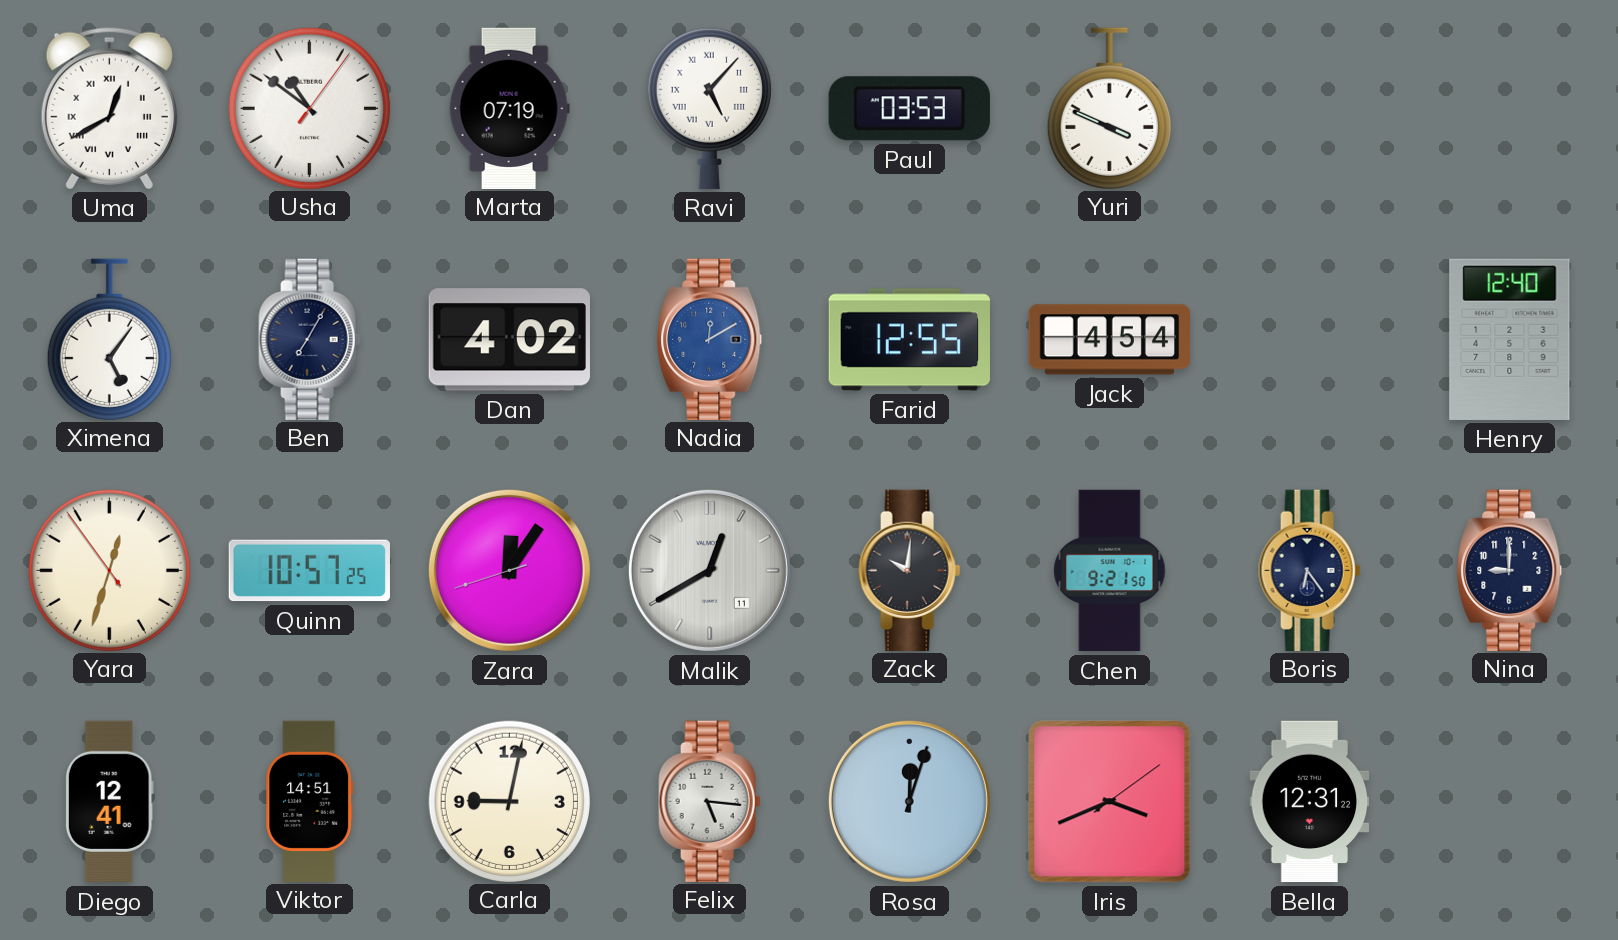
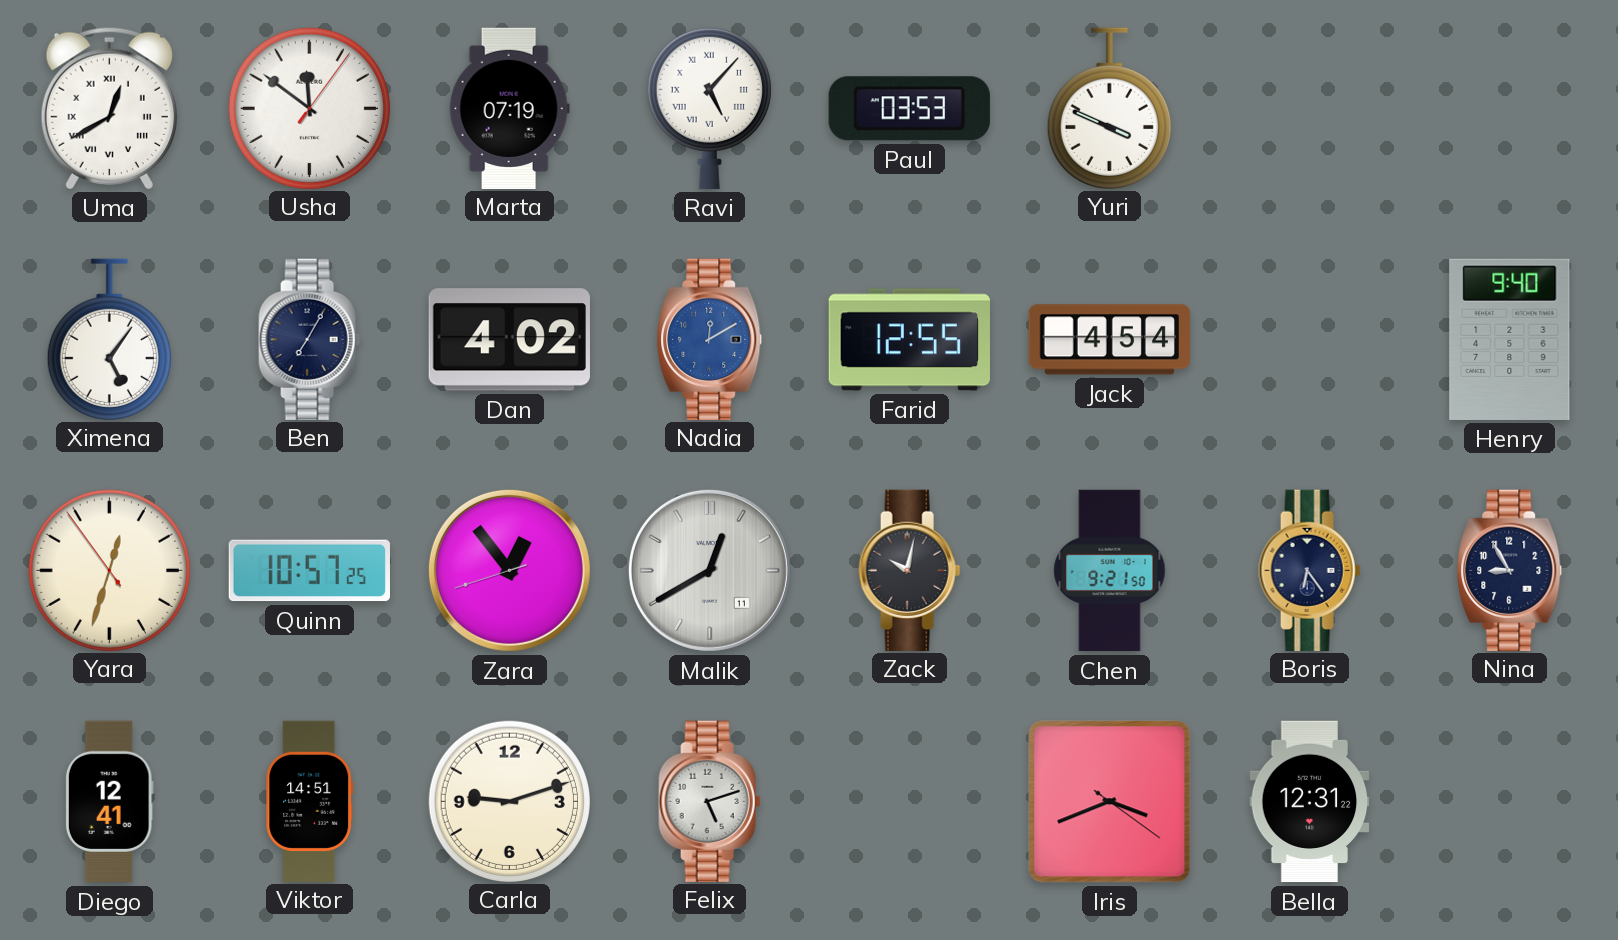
Usha: 10:51 -> 11:51 (309, 108)
Henry: 12:40 -> 9:40 (1510, 339)
Zara: 12:05 -> 12:53 (509, 570)
Zack: 10:01 -> 10:02 (910, 570)
Nina: 9:00 -> 8:55 (1510, 570)
Carla: 9:02 -> 9:12 (509, 801)
Felix: 5:16 -> 5:12 (710, 801)
Rosa: 12:03 -> none (909, 801)
Iris: 3:41:09 -> 3:41:21 (1110, 802)
